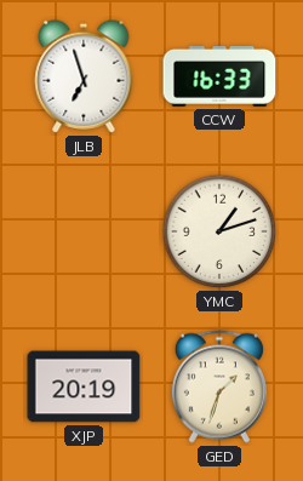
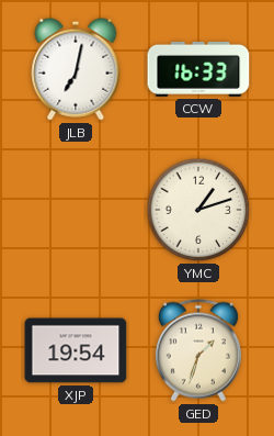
JLB: 6:57 -> 7:02 (76, 69)
XJP: 20:19 -> 19:54 (76, 350)
